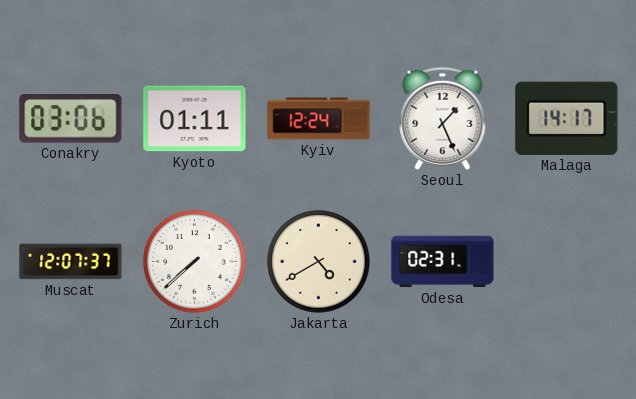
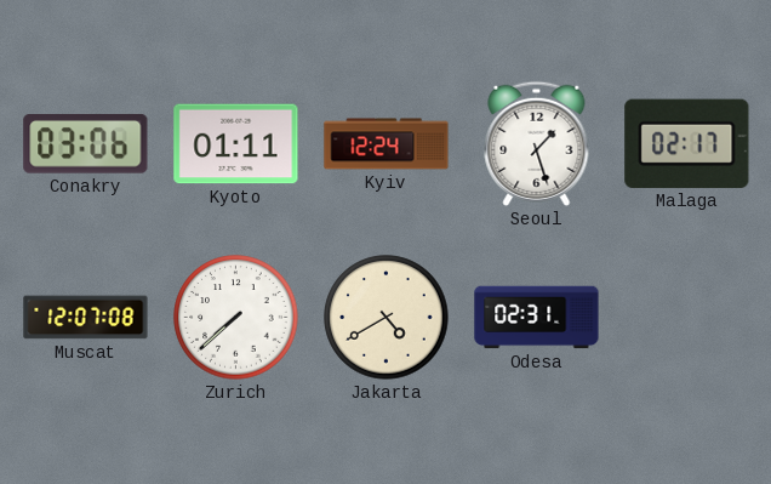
Seoul: 1:26 -> 1:27 (537, 143)
Malaga: 14:17 -> 02:17 (687, 143)
Muscat: 12:07:37 -> 12:07:08 (86, 318)
